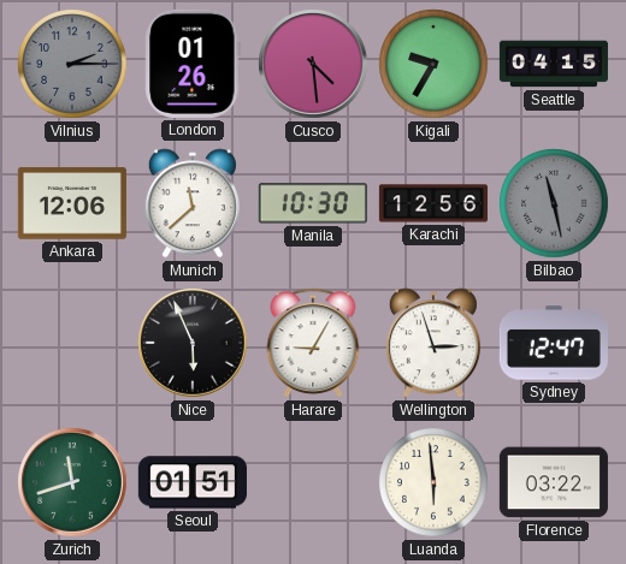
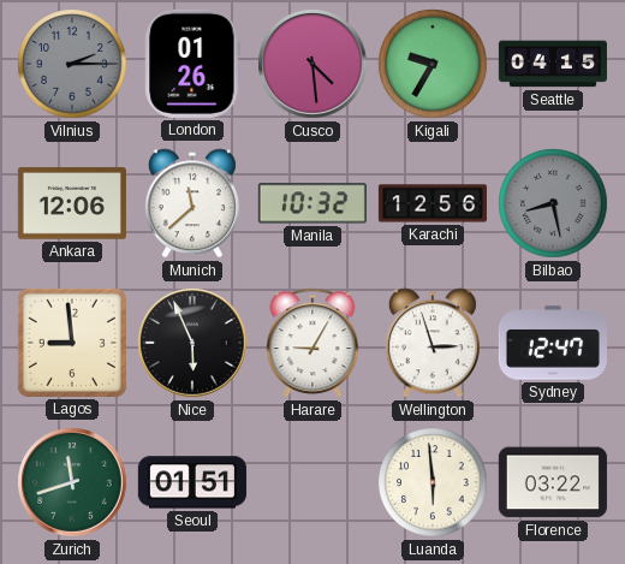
Manila: 10:30 -> 10:32 (312, 203)
Bilbao: 11:28 -> 8:28 (553, 203)
Lagos: none -> 8:59 (72, 343)
